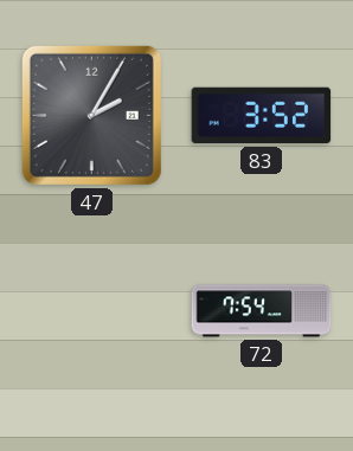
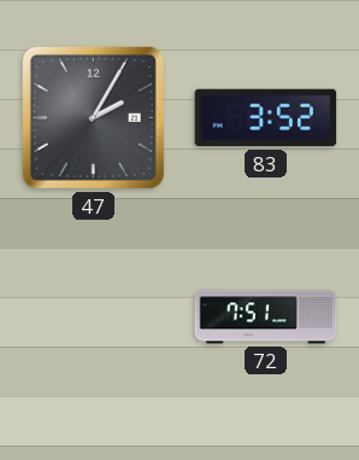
72: 7:54 -> 7:51 (266, 318)
